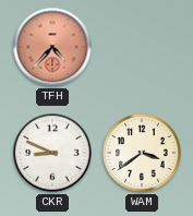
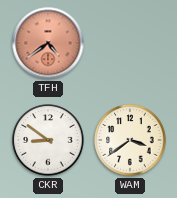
TFH: 4:37 -> 4:39 (48, 43)
CKR: 8:49 -> 8:51 (48, 140)
